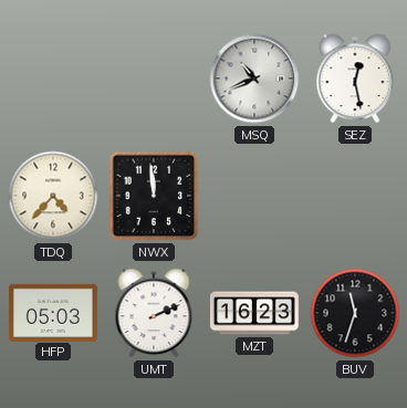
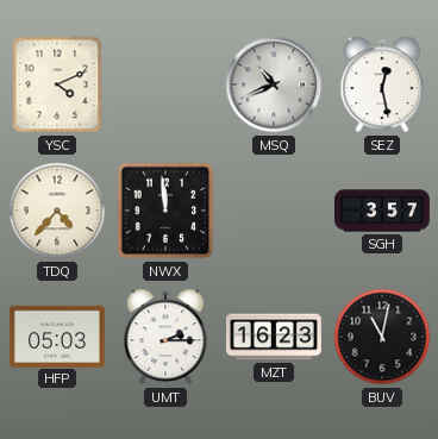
YSC: none -> 4:11 (57, 84)
SGH: none -> 3:57 (383, 211)
UMT: 2:11 -> 2:15 (165, 337)
BUV: 11:33 -> 11:02 (382, 337)
